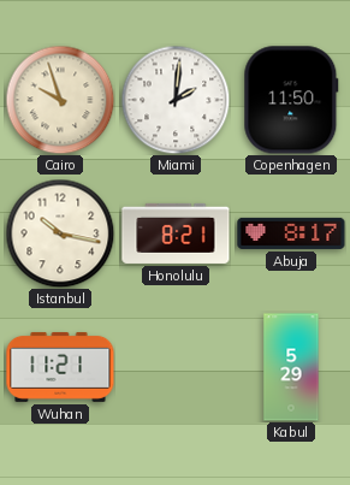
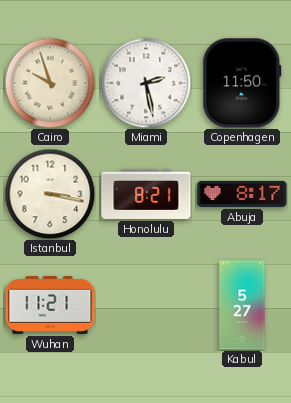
Miami: 2:01 -> 2:28 (146, 83)
Istanbul: 10:17 -> 3:17 (50, 194)
Kabul: 5:29 -> 5:27 (242, 305)
